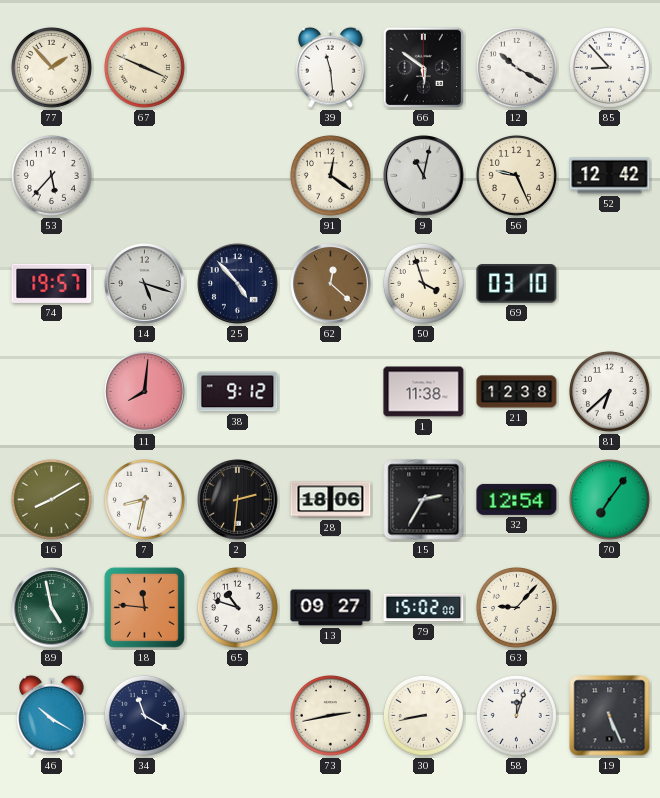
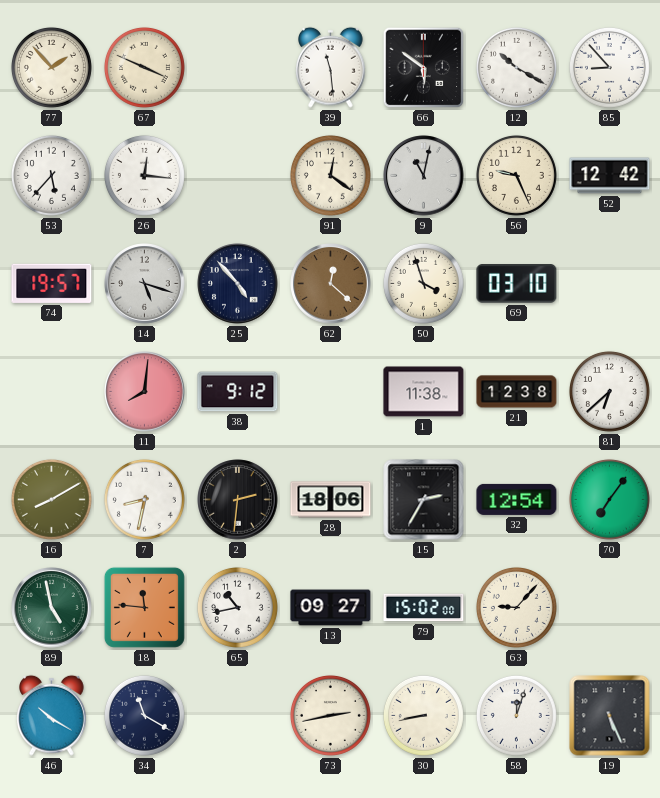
26: none -> 12:16 (144, 175)
65: 10:48 -> 10:43 (237, 607)
